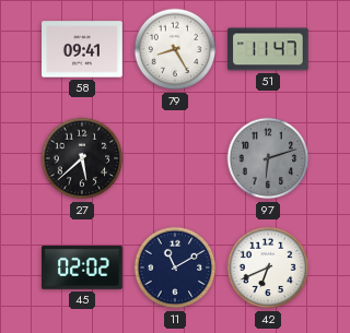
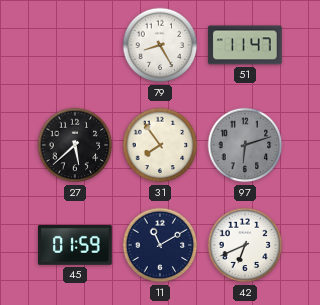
58: 09:41 -> none (82, 49)
31: none -> 7:54 (160, 145)
45: 02:02 -> 01:59 (75, 246)
